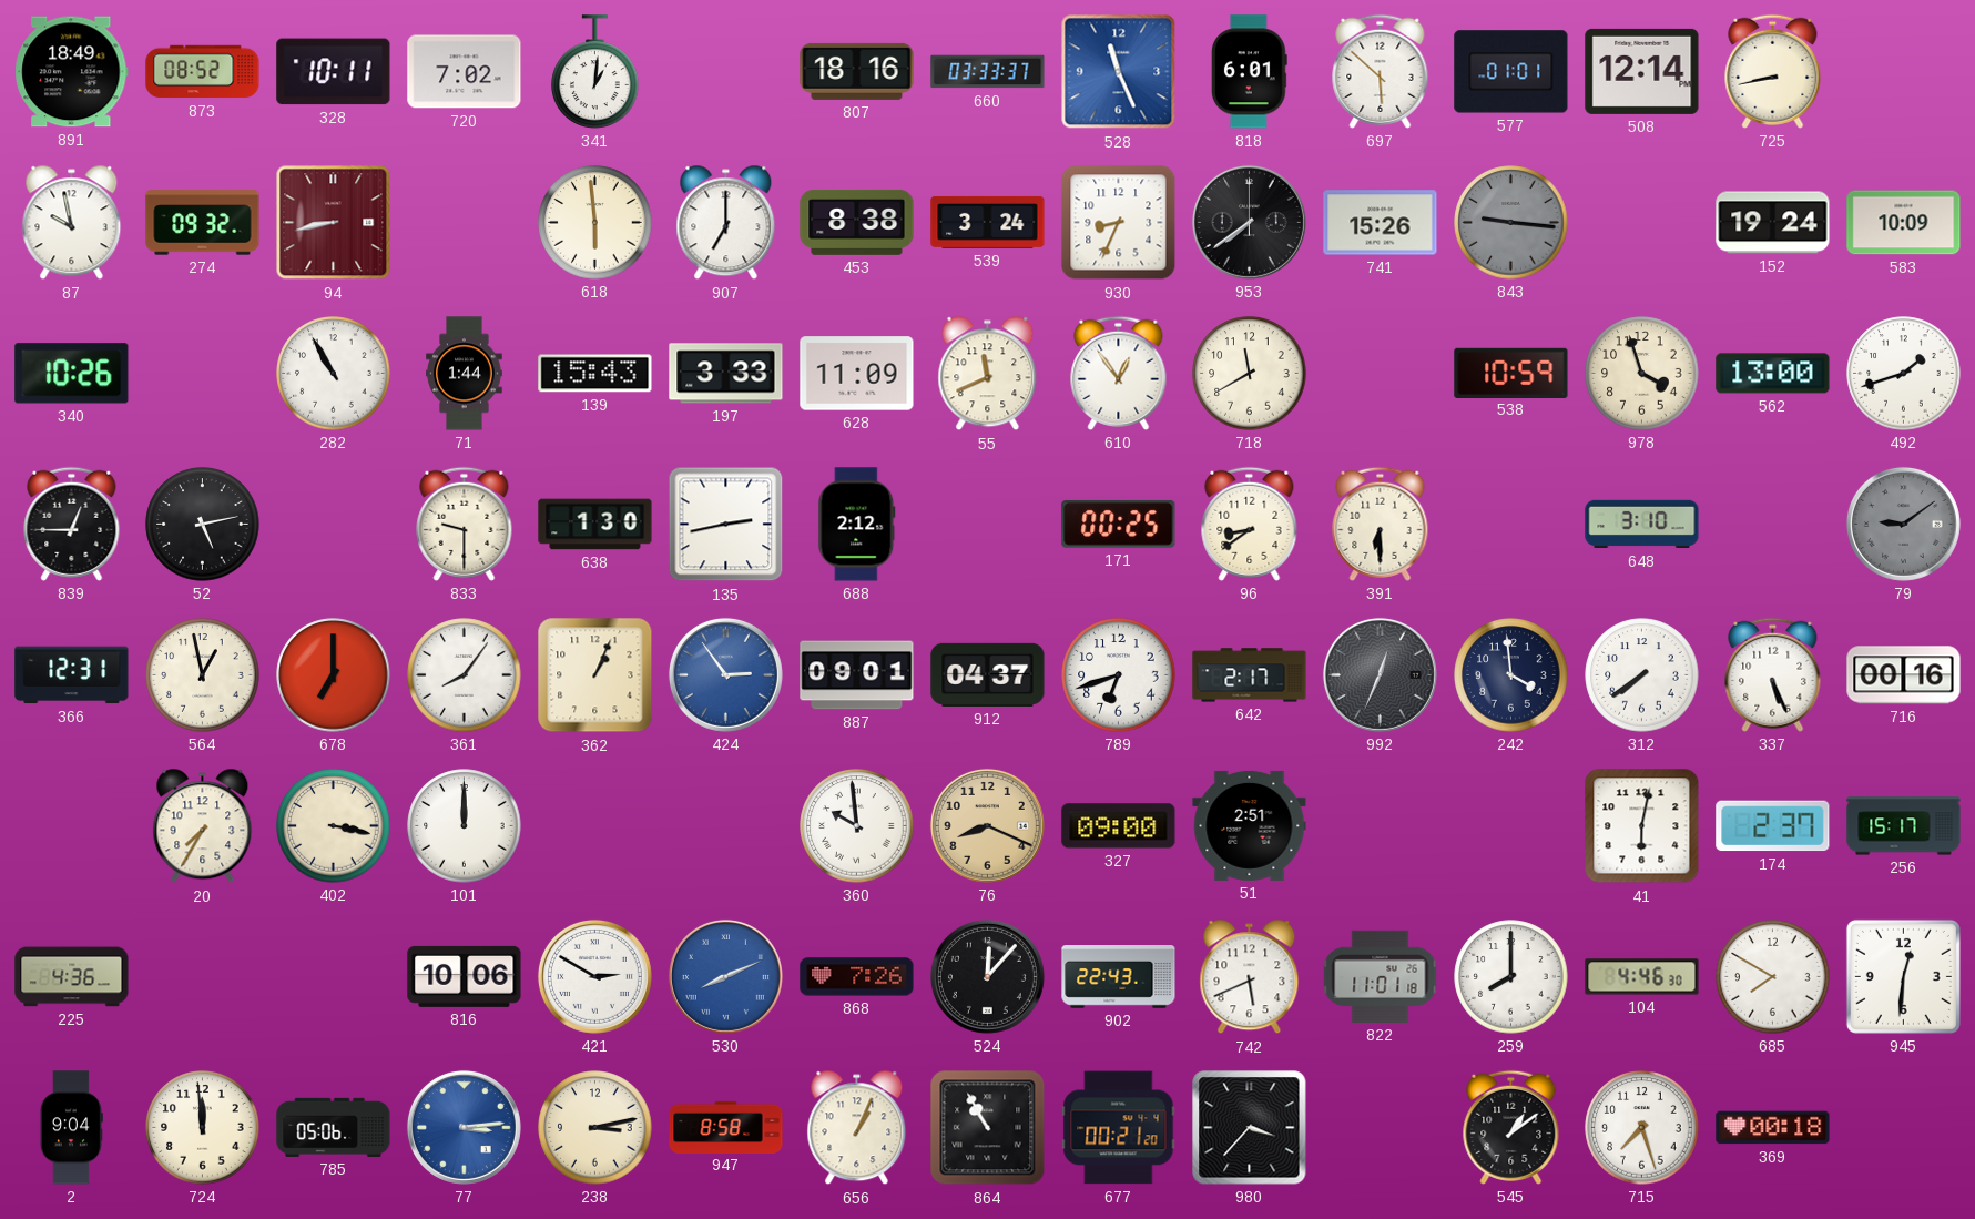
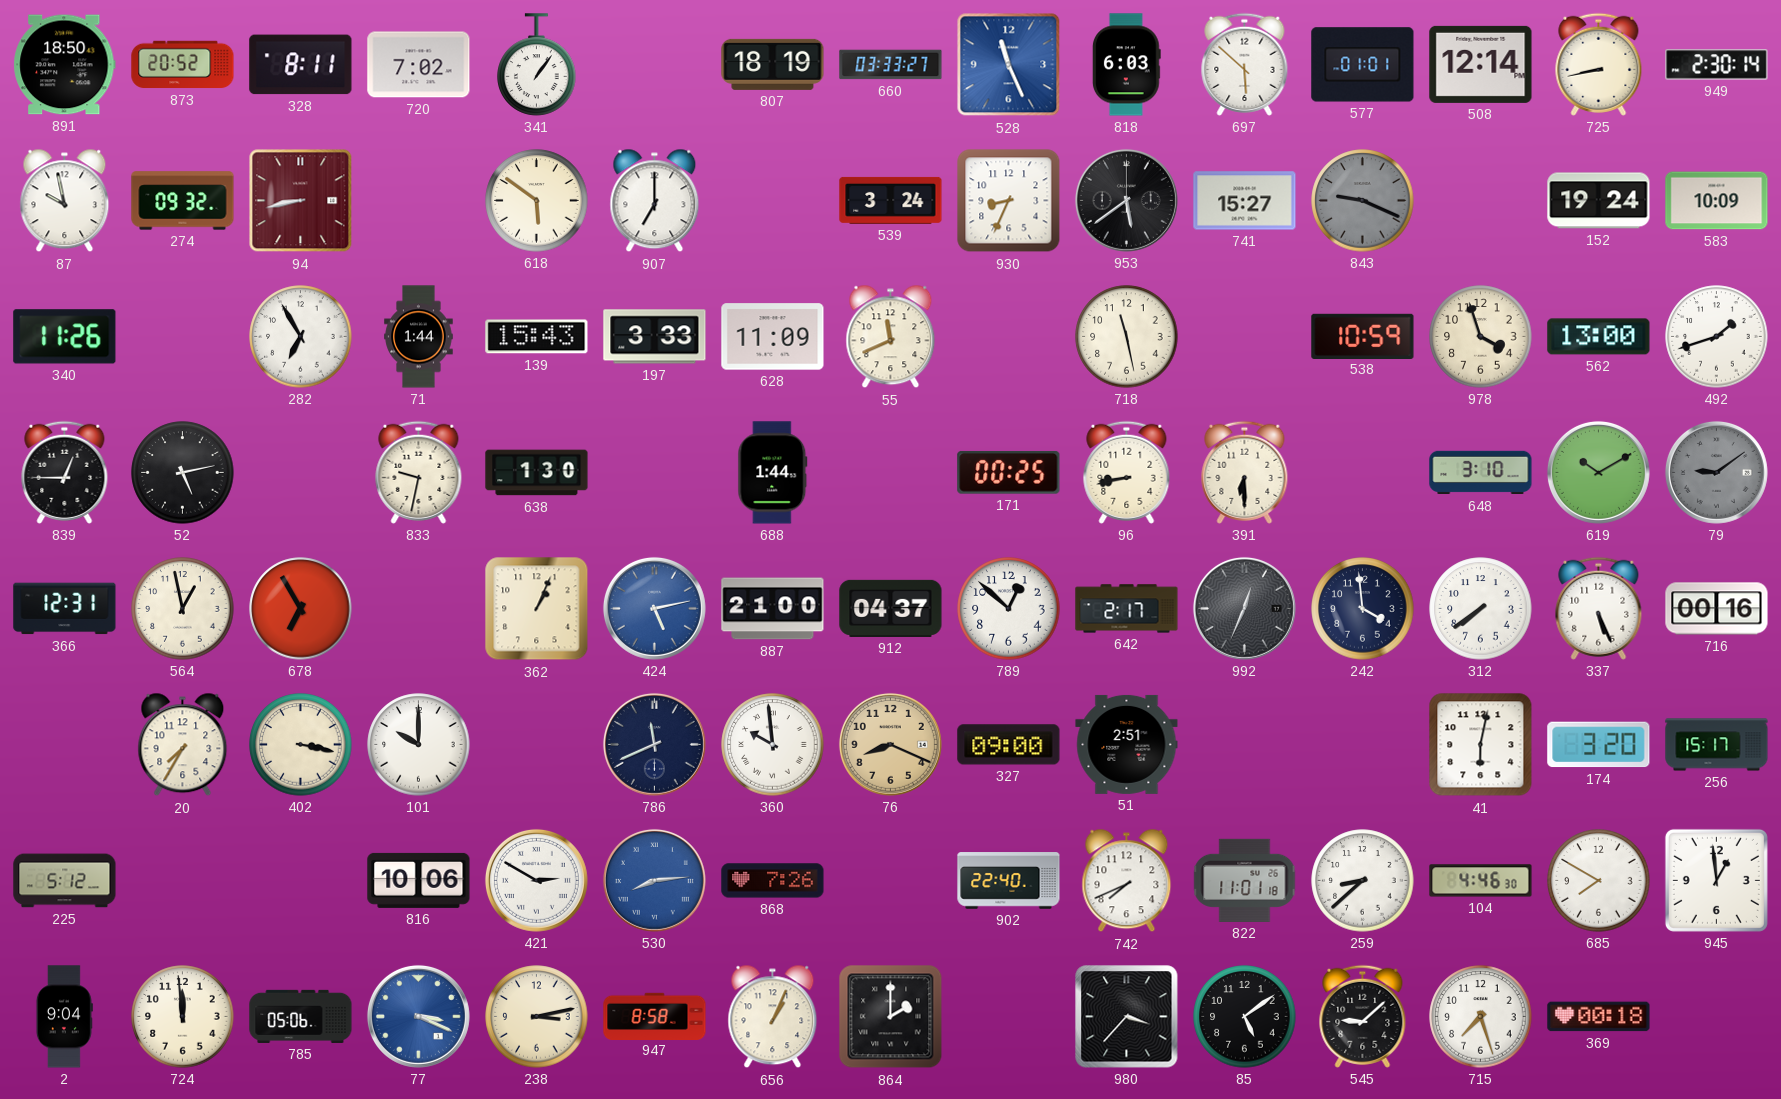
891: 18:49 -> 18:50 (65, 65)
873: 08:52 -> 20:52 (183, 65)
328: 10:11 -> 8:11 (301, 65)
341: 1:01 -> 1:06 (537, 65)
807: 18:16 -> 18:19 (773, 64)
660: 03:33:37 -> 03:33:27 (891, 65)
818: 6:01 -> 6:03 (1126, 65)
949: none -> 2:30 (1717, 65)
618: 5:59 -> 5:51 (537, 201)
453: 8:38 -> none (857, 222)
953: 7:39 -> 5:39 (1126, 200)
741: 15:26 -> 15:27 (1245, 201)
843: 9:16 -> 9:19 (1363, 201)
340: 10:26 -> 11:26 (65, 337)
282: 10:55 -> 6:55 (301, 337)
610: 12:54 -> none (1119, 373)
718: 11:40 -> 11:28 (1127, 337)
833: 9:30 -> 9:32 (419, 472)
135: 2:43 -> none (726, 525)
688: 2:12 -> 1:44 (773, 473)
96: 8:39 -> 8:43 (1127, 472)
619: none -> 10:10 (1598, 472)
678: 7:00 -> 6:55 (301, 609)
361: 8:06 -> none (465, 675)
424: 2:54 -> 5:13 (654, 608)
887: 09:01 -> 21:00 (773, 609)
789: 6:42 -> 12:52 (1009, 609)
101: 12:00 -> 10:00 (419, 745)
786: none -> 11:41 (654, 744)
174: 2:37 -> 3:20 (1599, 745)
225: 4:36 -> 5:12 (65, 881)
530: 8:11 -> 8:14 (654, 880)
524: 12:07 -> none (987, 976)
902: 22:43 -> 22:40 (1009, 881)
742: 5:41 -> 7:41 (1127, 881)
259: 8:00 -> 8:38 (1363, 881)
945: 12:31 -> 12:59 (1716, 880)
77: 3:14 -> 3:19 (418, 1016)
864: 10:55 -> 2:00 (891, 1017)
677: 00:21 -> none (1119, 1128)
85: none -> 5:09 (1245, 1017)
545: 1:09 -> 9:08 (1363, 1016)
